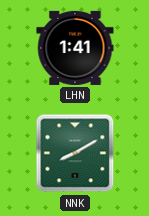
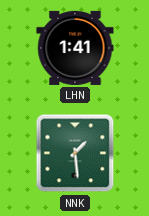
NNK: 8:10 -> 1:29 (75, 153)
